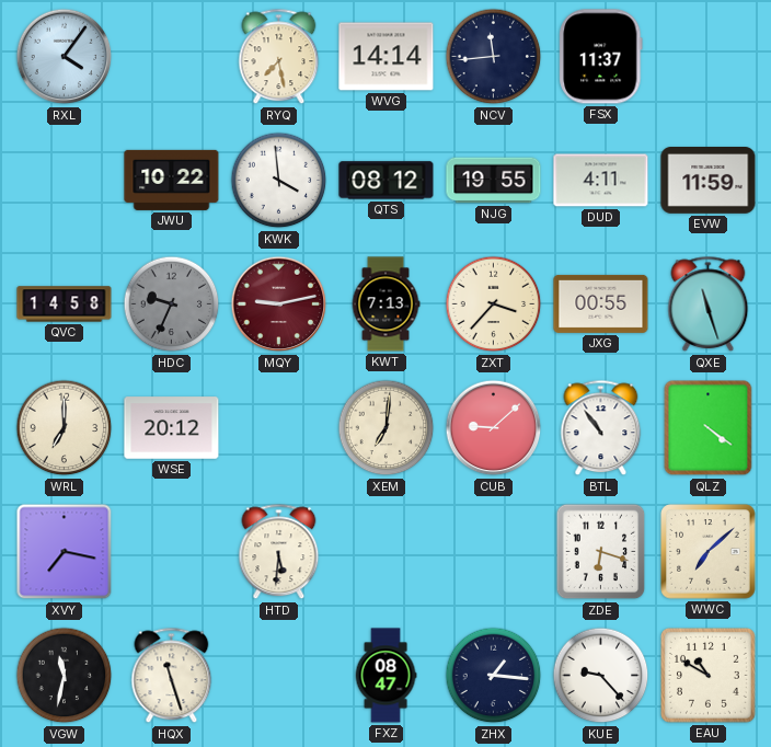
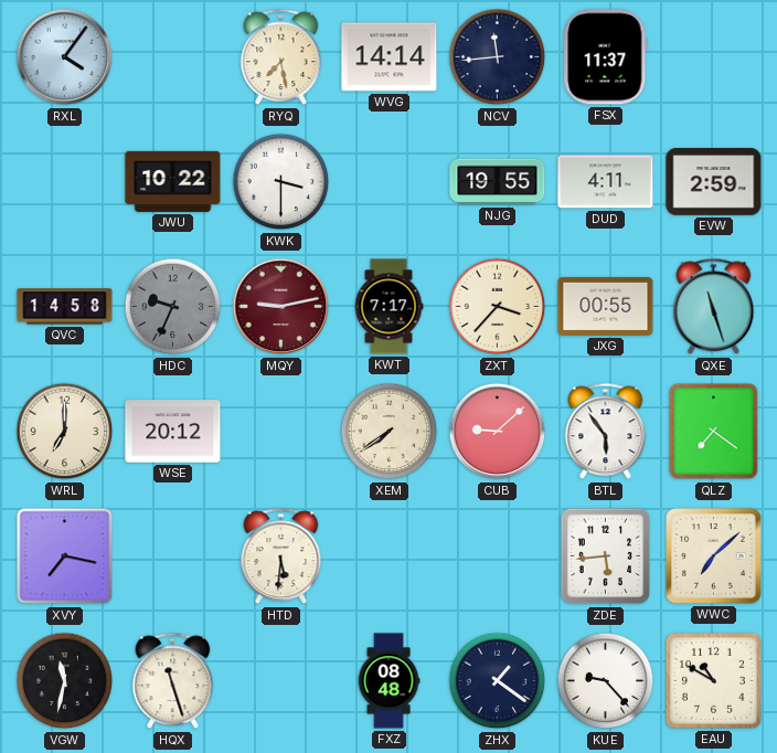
KWK: 3:59 -> 3:30 (281, 182)
QTS: 08:12 -> none (387, 181)
EVW: 11:59 -> 2:59 (714, 182)
KWT: 7:13 -> 7:17 (388, 307)
XEM: 7:01 -> 7:39 (390, 432)
BTL: 10:54 -> 5:54 (606, 432)
QLZ: 4:21 -> 7:21 (714, 432)
ZDE: 6:18 -> 5:44 (606, 556)
FXZ: 08:47 -> 08:48 (388, 681)
ZHX: 1:16 -> 1:21 (498, 681)
